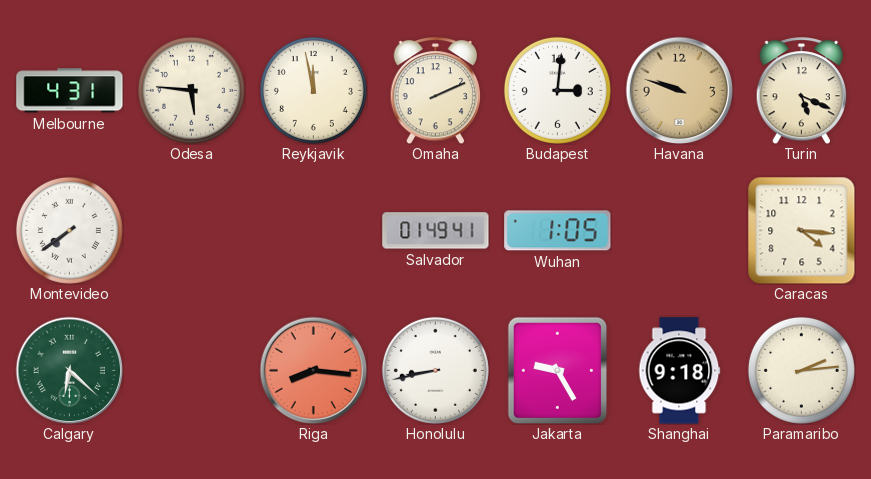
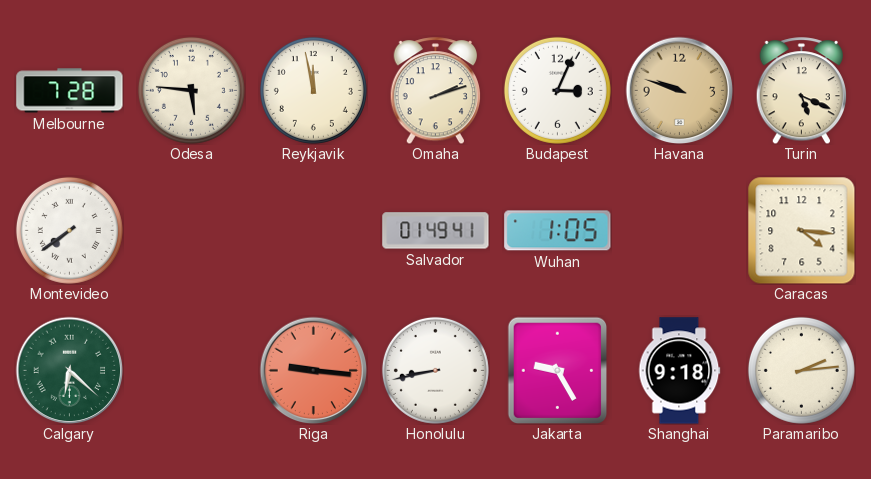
Melbourne: 4:31 -> 7:28 (70, 91)
Omaha: 2:11 -> 2:12 (436, 91)
Budapest: 3:01 -> 3:04 (557, 90)
Riga: 8:16 -> 9:16 (313, 370)
